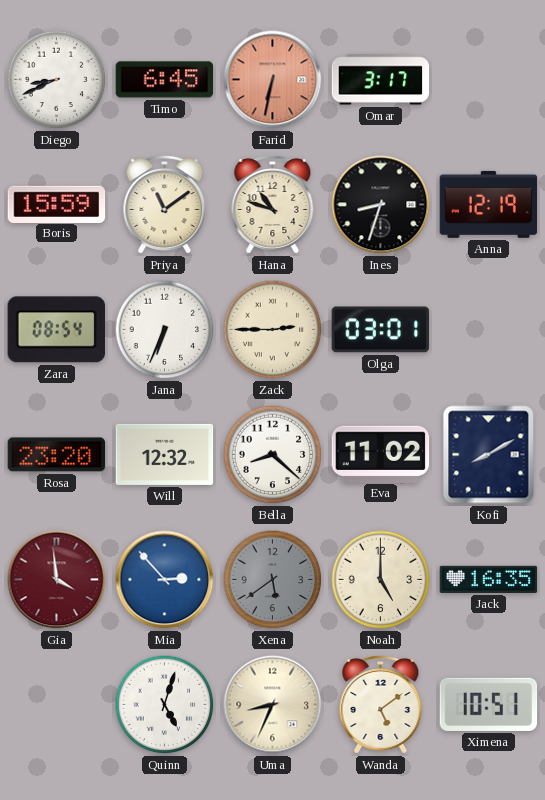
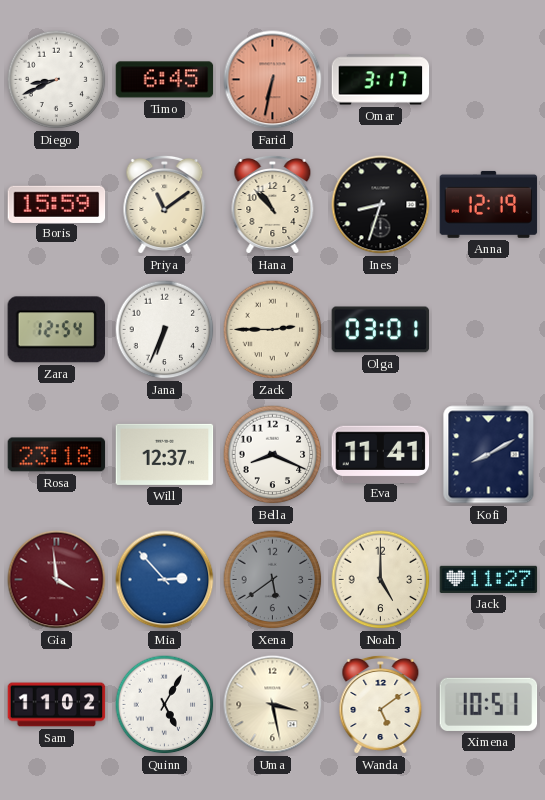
Hana: 10:48 -> 10:53 (273, 204)
Zara: 08:54 -> 12:54 (56, 330)
Rosa: 23:20 -> 23:18 (57, 455)
Will: 12:32 -> 12:37 (165, 454)
Bella: 8:22 -> 8:19 (273, 455)
Eva: 11:02 -> 11:41 (381, 454)
Jack: 16:35 -> 11:27 (489, 579)
Sam: none -> 11:02 (57, 705)
Quinn: 5:03 -> 5:05 (165, 705)
Uma: 8:34 -> 3:28 (273, 705)
